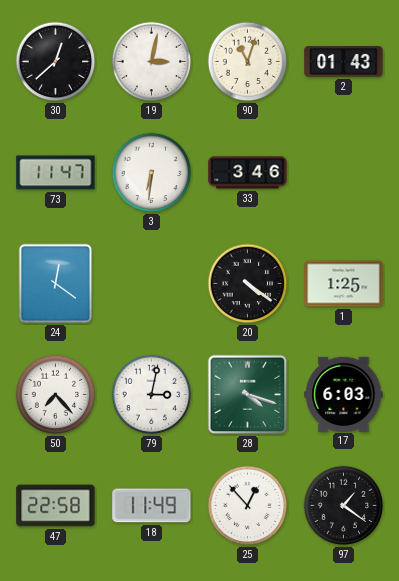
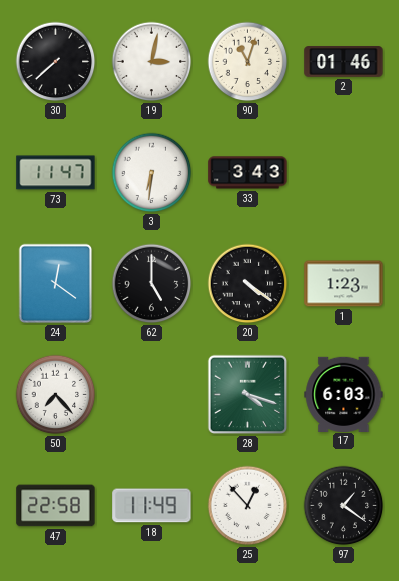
30: 12:38 -> 7:38 (56, 62)
2: 01:43 -> 01:46 (344, 62)
33: 3:46 -> 3:43 (248, 173)
62: none -> 5:00 (152, 284)
1: 1:25 -> 1:23 (344, 284)
79: 3:02 -> none (152, 395)
